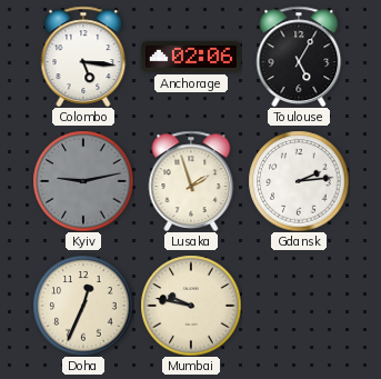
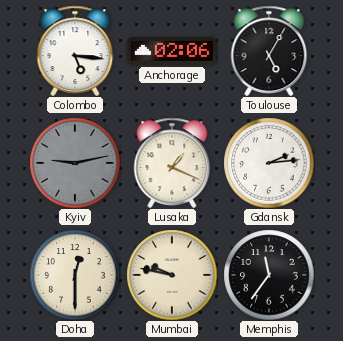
Lusaka: 1:57 -> 1:19 (172, 163)
Doha: 12:34 -> 12:30 (75, 275)
Memphis: none -> 11:36 (269, 275)
